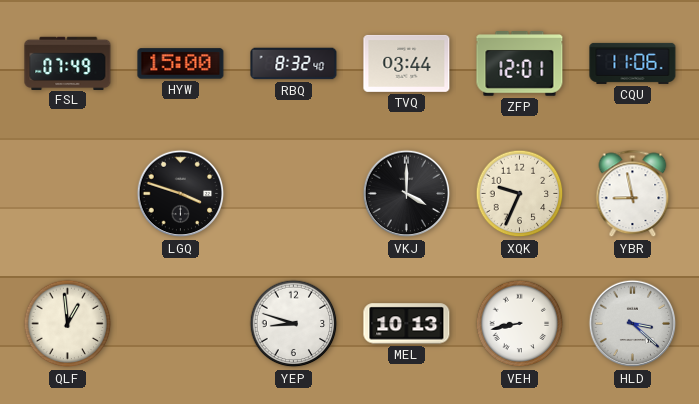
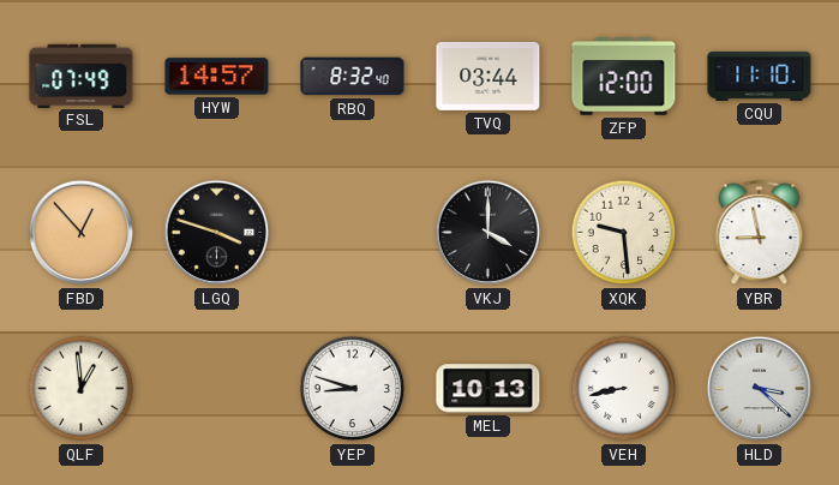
HYW: 15:00 -> 14:57 (217, 77)
ZFP: 12:01 -> 12:00 (624, 77)
CQU: 11:06 -> 11:10 (760, 76)
FBD: none -> 12:53 (82, 233)
XQK: 9:34 -> 9:29 (624, 233)
